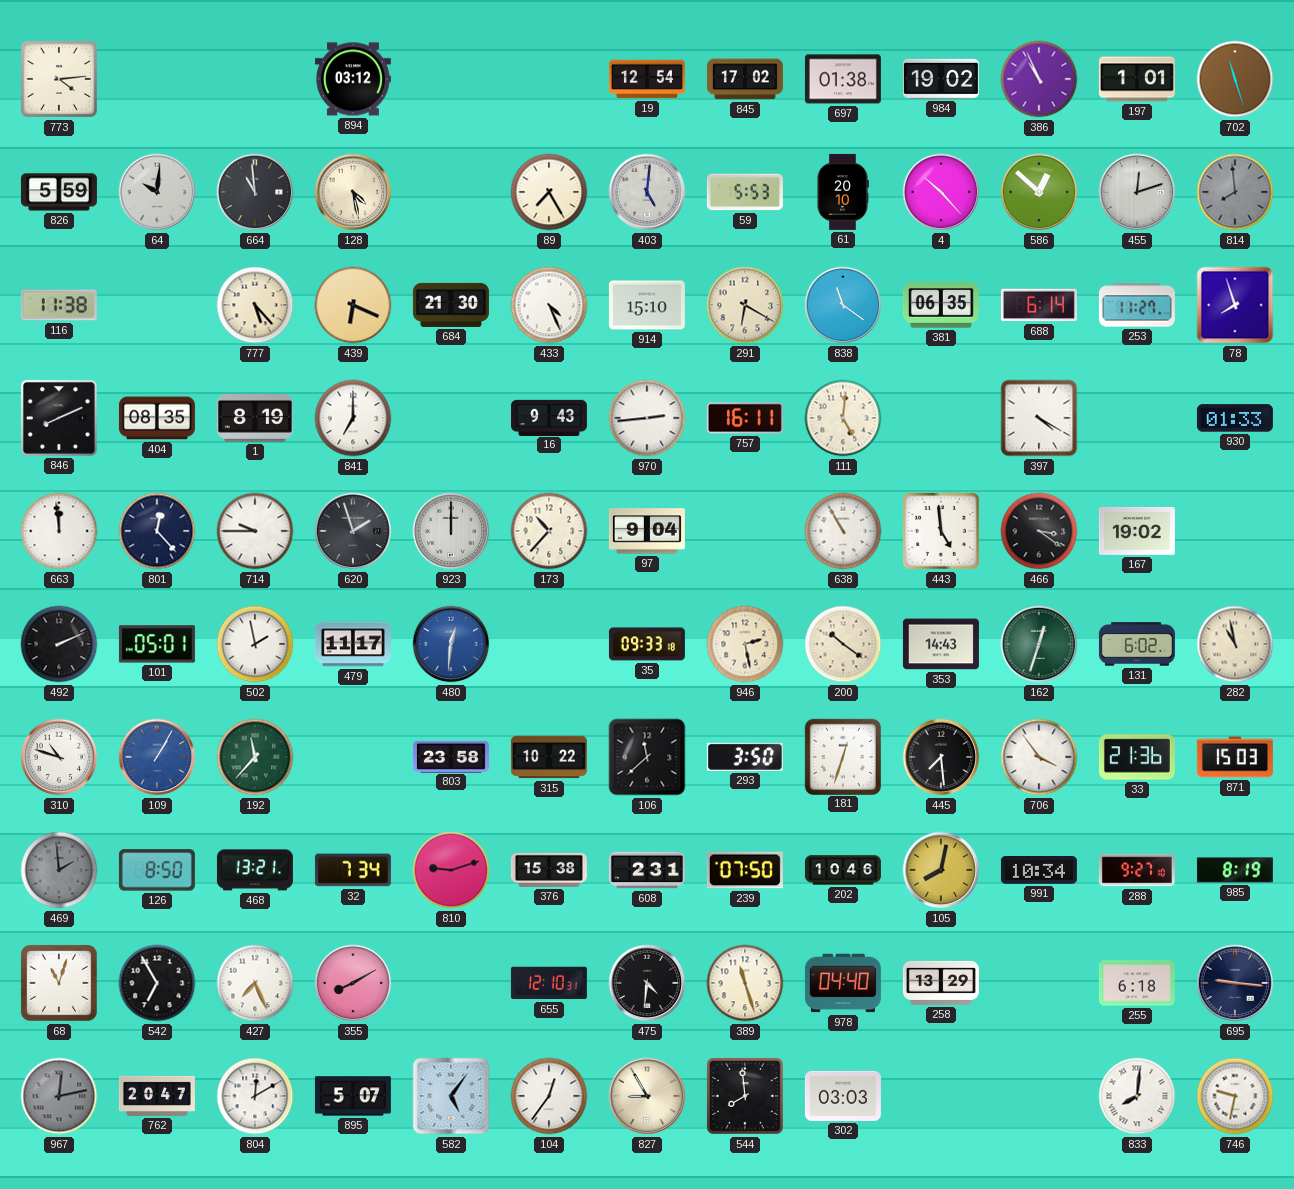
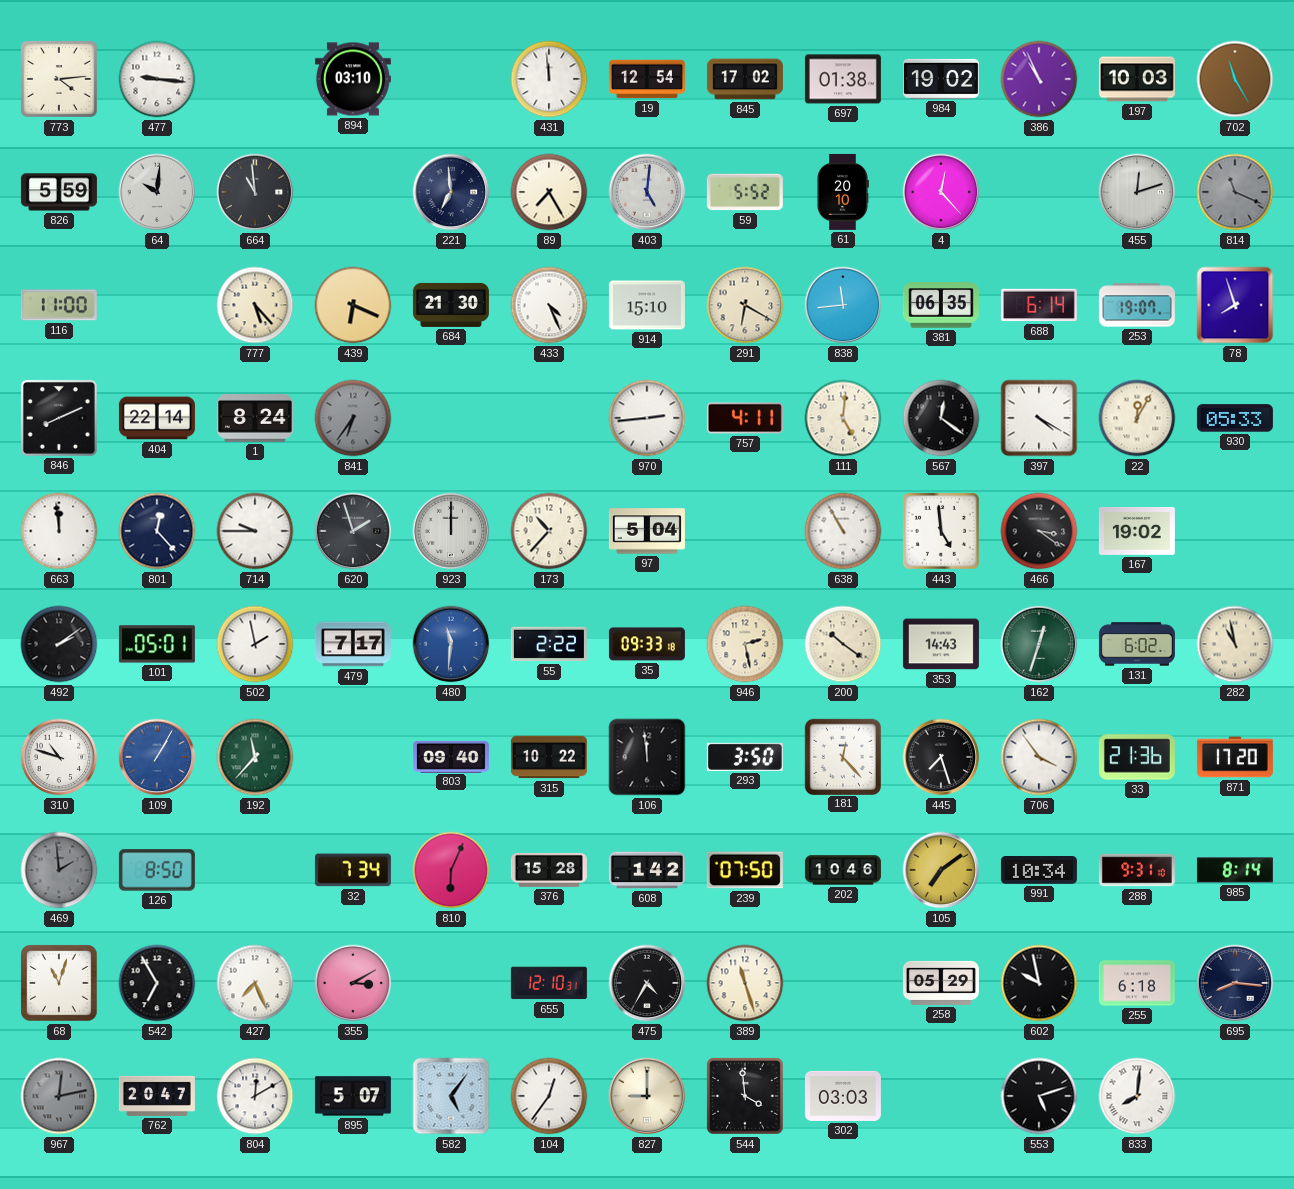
477: none -> 9:16 (157, 79)
894: 03:12 -> 03:10 (353, 79)
431: none -> 11:59 (549, 79)
197: 1:01 -> 10:03 (1137, 79)
702: 11:27 -> 11:25 (1235, 79)
128: 4:28 -> none (353, 192)
221: none -> 6:59 (451, 192)
59: 5:53 -> 5:52 (745, 192)
4: 10:23 -> 12:23 (941, 192)
586: 12:52 -> none (1039, 192)
814: 7:59 -> 11:19 (1235, 192)
116: 11:38 -> 11:00 (59, 305)
838: 11:21 -> 11:44 (843, 305)
253: 11:27 -> 19:07 (1137, 305)
404: 08:35 -> 22:14 (157, 418)
1: 8:19 -> 8:24 (255, 419)
841: 7:00 -> 6:36 (353, 418)
841 dial: white -> grey (353, 418)
16: 9:43 -> none (549, 417)
757: 16:11 -> 4:11 (745, 418)
567: none -> 12:21 (941, 418)
22: none -> 12:05 (1137, 418)
930: 01:33 -> 05:33 (1235, 418)
97: 9:04 -> 5:04 (647, 531)
492: 2:11 -> 2:09 (59, 644)
479: 11:17 -> 7:17 (353, 644)
480: 12:31 -> 11:31 (451, 644)
55: none -> 2:22 (549, 644)
803: 23:58 -> 09:40 (451, 756)
106: 11:38 -> 11:59 (647, 757)
181: 12:33 -> 12:23 (842, 756)
445: 7:29 -> 7:27 (941, 757)
871: 15:03 -> 17:20 (1235, 757)
468: 13:21 -> none (255, 870)
810: 9:12 -> 6:04 (451, 870)
376: 15:38 -> 15:28 (549, 870)
608: 2:31 -> 1:42 (647, 870)
105: 8:02 -> 7:09 (941, 870)
288: 9:27 -> 9:31 (1137, 870)
985: 8:19 -> 8:14 (1235, 870)
355: 8:10 -> 3:10 (353, 983)
475: 4:31 -> 4:35 (647, 983)
978: 04:40 -> none (843, 983)
258: 13:29 -> 05:29 (941, 983)
602: none -> 9:58 (1039, 983)
695: 9:16 -> 8:16 (1235, 983)
827: 8:55 -> 9:00 (647, 1096)
544: 7:59 -> 3:59 (745, 1096)
553: none -> 5:12 (1039, 1096)
746: 9:32 -> none (1235, 1096)
